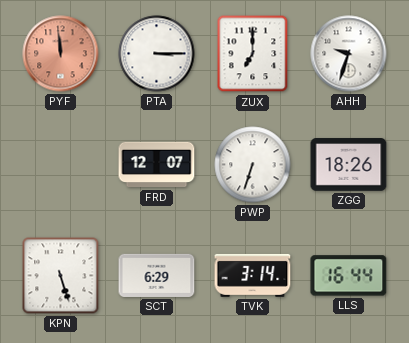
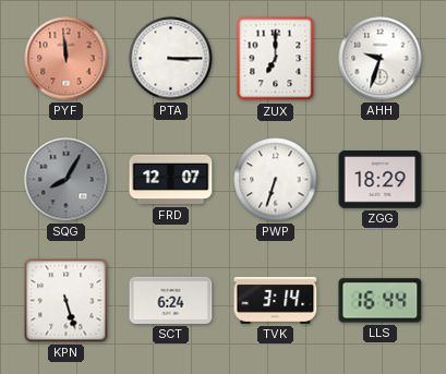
SQG: none -> 8:05 (67, 180)
ZGG: 18:26 -> 18:29 (381, 180)
SCT: 6:29 -> 6:24 (171, 300)
